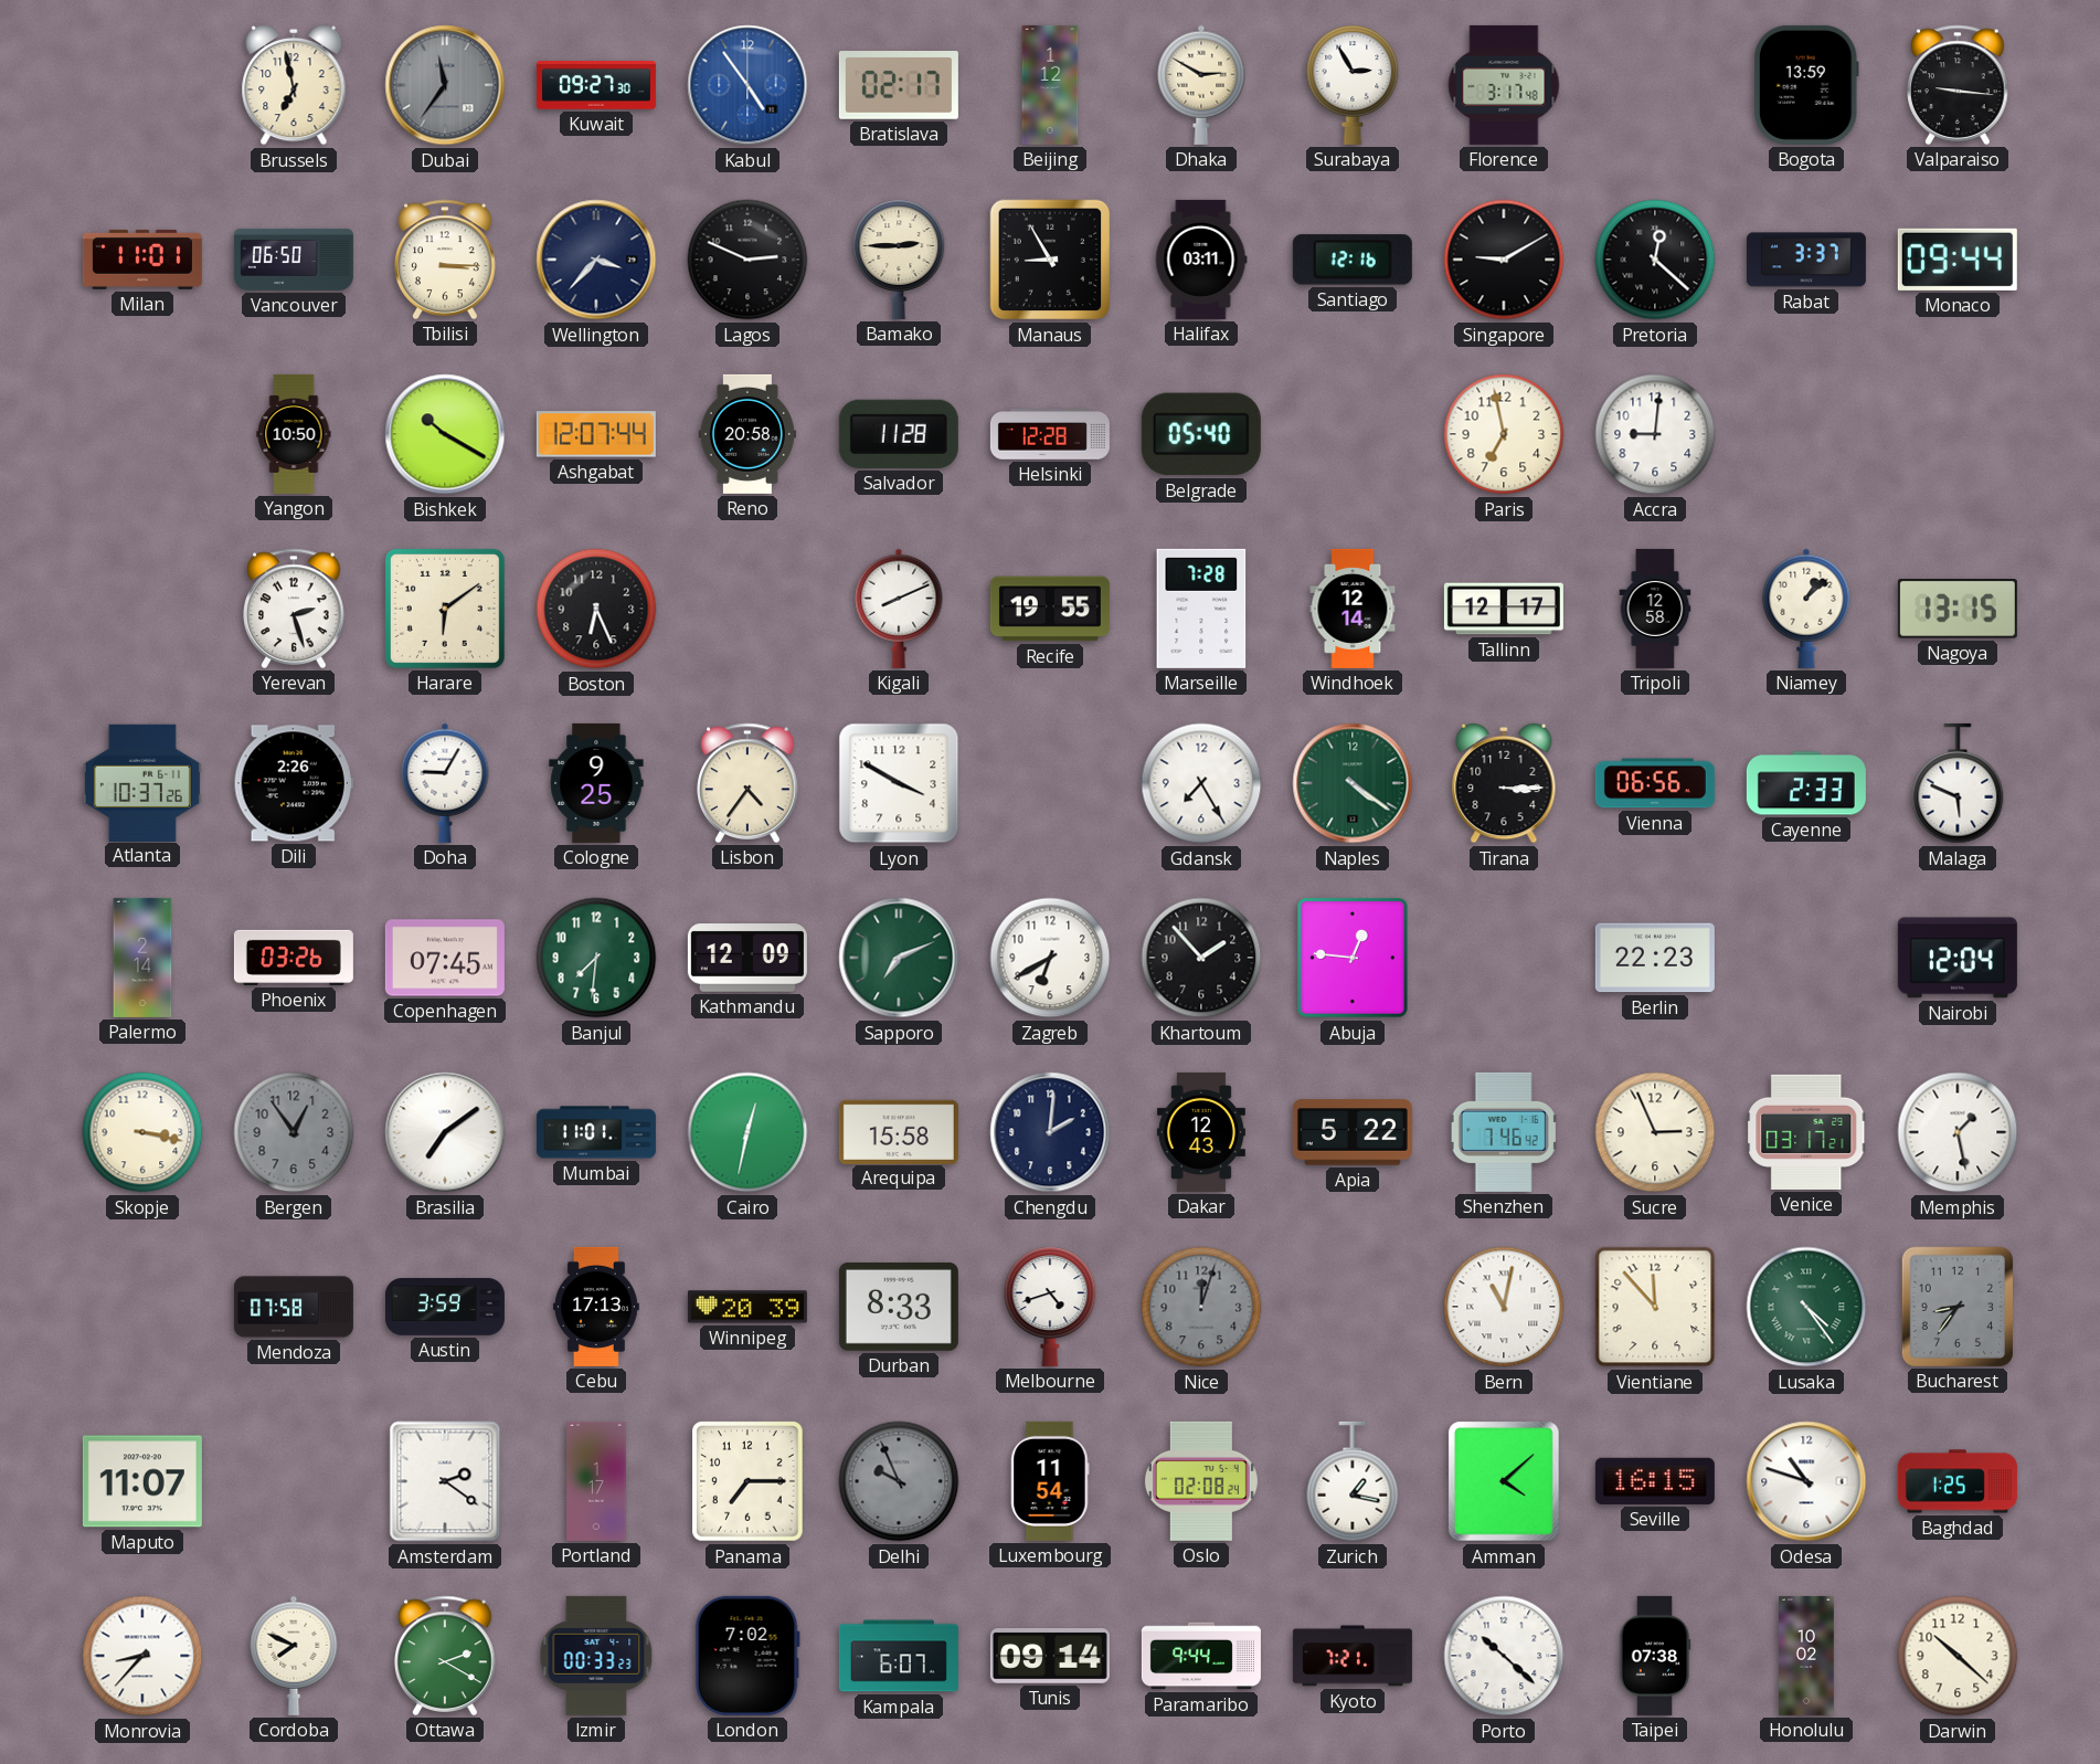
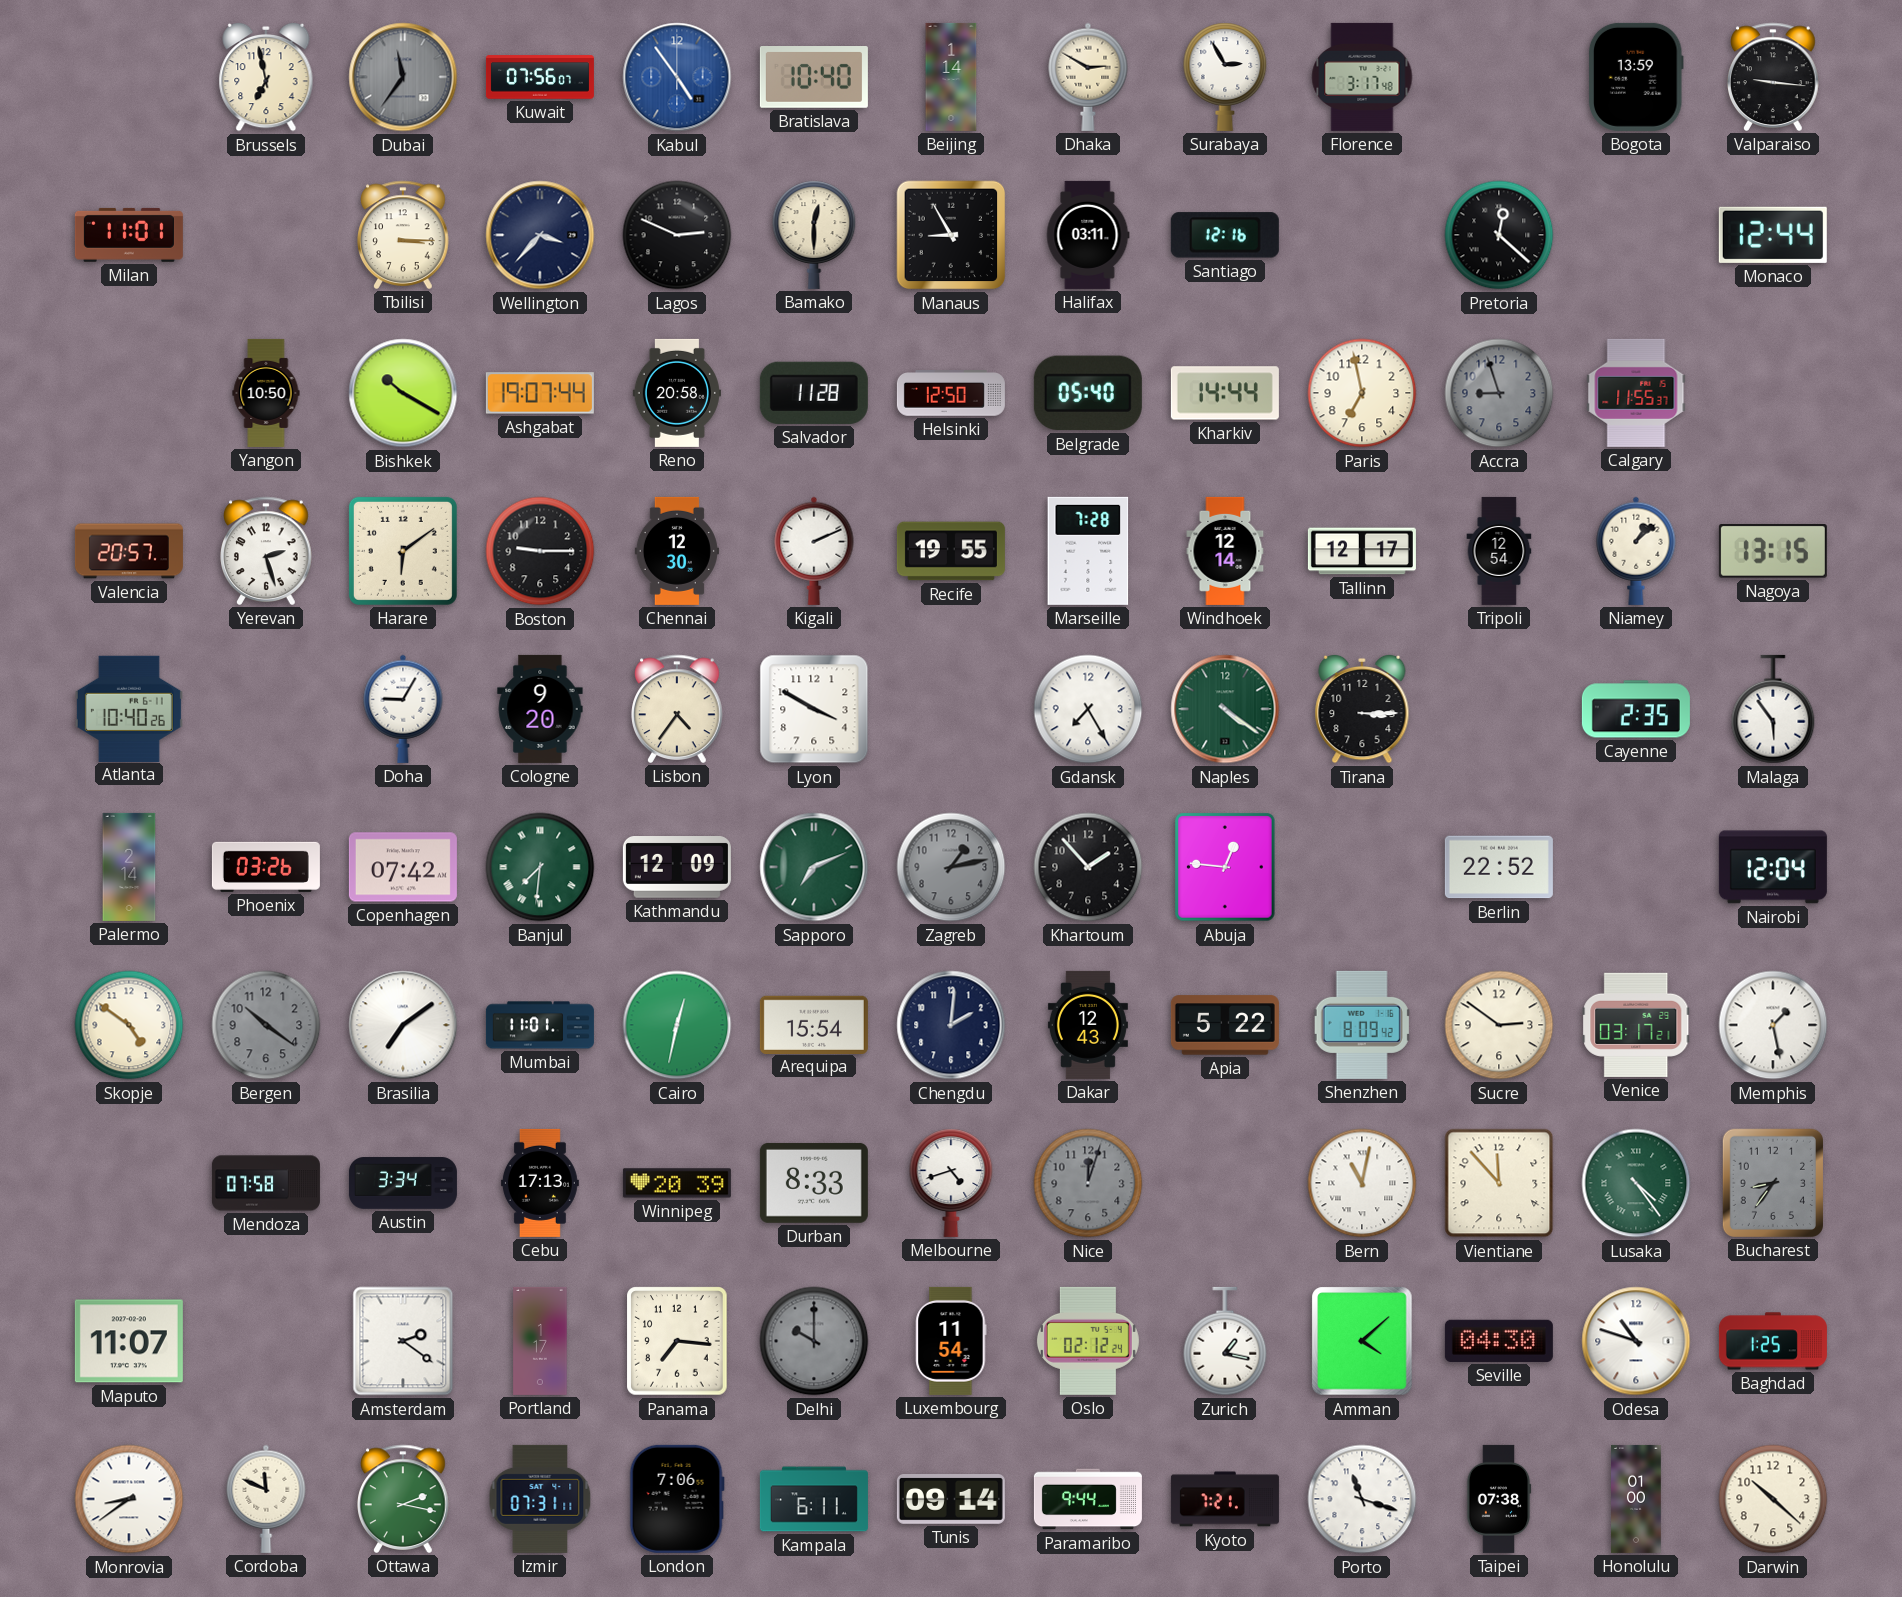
Kuwait: 09:27 -> 07:56 (540, 77)
Bratislava: 02:17 -> 10:40 (814, 78)
Beijing: 1:12 -> 1:14 (951, 77)
Vancouver: 06:50 -> none (294, 260)
Bamako: 2:45 -> 12:30 (814, 235)
Singapore: 9:10 -> none (1504, 260)
Rabat: 3:37 -> none (1806, 260)
Monaco: 09:44 -> 12:44 (1773, 235)
Ashgabat: 12:07 -> 19:07 (540, 393)
Helsinki: 12:28 -> 12:50 (951, 393)
Kharkiv: none -> 14:44 (1225, 393)
Accra: 9:01 -> 8:57 (1499, 393)
Accra dial: white -> grey (1499, 393)
Calgary: none -> 11:55 (1636, 393)
Valencia: none -> 20:57 (129, 551)
Boston: 6:26 -> 9:15 (540, 551)
Chennai: none -> 12:30 (677, 551)
Kigali: 8:11 -> 2:11 (814, 551)
Tripoli: 12:58 -> 12:54 (1499, 551)
Atlanta: 10:37 -> 10:40 (129, 708)
Dili: 2:26 -> none (294, 783)
Cologne: 9:25 -> 9:20 (540, 709)
Vienna: 06:56 -> none (1655, 783)
Cayenne: 2:33 -> 2:35 (1636, 709)
Malaga: 5:49 -> 5:54 (1773, 709)
Copenhagen: 07:45 -> 07:42 (403, 867)
Banjul numerals: Arabic -> Roman (540, 867)
Zagreb: 6:40 -> 1:13 (951, 867)
Zagreb dial: white -> grey (951, 867)
Berlin: 22:23 -> 22:52 (1499, 867)
Skopje: 3:17 -> 4:51 (129, 1025)
Bergen: 12:54 -> 10:21 (266, 1025)
Arequipa: 15:58 -> 15:54 (814, 1024)
Shenzhen: 7:46 -> 8:09 (1362, 1025)
Sucre: 2:56 -> 2:51 (1499, 1025)
Austin: 3:59 -> 3:34 (403, 1183)
Panama: 7:15 -> 7:16 (677, 1341)
Delhi: 9:56 -> 10:00 (814, 1341)
Oslo: 02:08 -> 02:12 (1088, 1341)
Seville: 16:15 -> 04:30 (1499, 1341)
Monrovia: 8:37 -> 8:39 (129, 1499)
Cordoba: 7:49 -> 11:49 (266, 1499)
Ottawa: 2:20 -> 2:17 (403, 1499)
Izmir: 00:33 -> 07:31 (540, 1499)
London: 7:02 -> 7:06 (677, 1499)
Kampala: 6:07 -> 6:11 (814, 1499)
Porto: 10:22 -> 11:18 (1362, 1499)
Honolulu: 10:02 -> 01:00 (1636, 1499)
